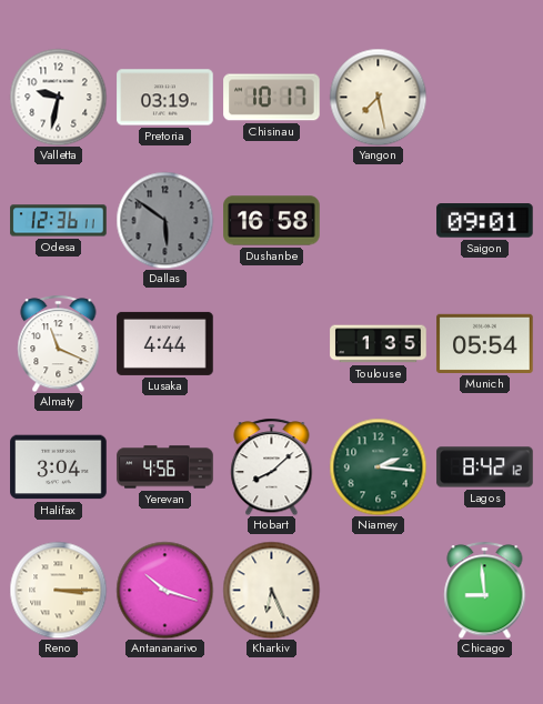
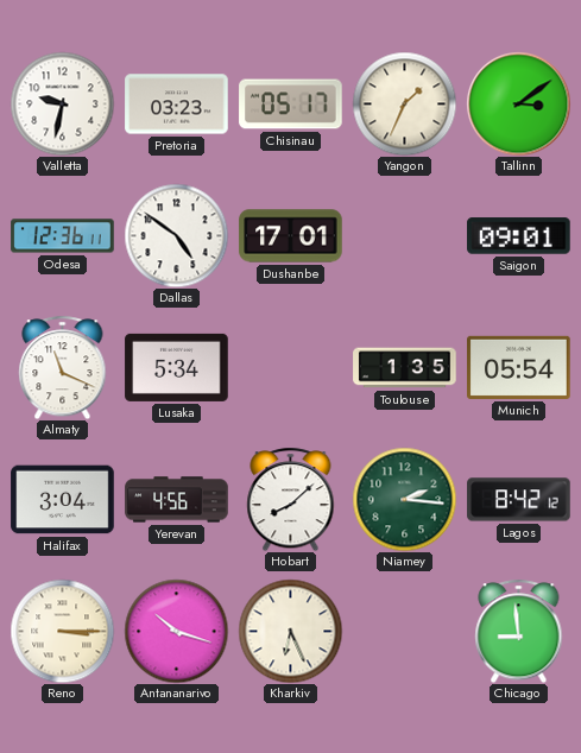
Pretoria: 03:19 -> 03:23 (177, 105)
Chisinau: 10:17 -> 05:17 (291, 105)
Yangon: 7:28 -> 1:34 (404, 103)
Tallinn: none -> 3:09 (518, 103)
Dallas: 5:51 -> 4:51 (176, 235)
Dallas dial: grey -> white (176, 235)
Dushanbe: 16:58 -> 17:01 (291, 236)
Lusaka: 4:44 -> 5:34 (177, 367)
